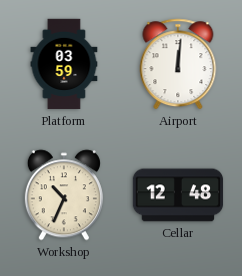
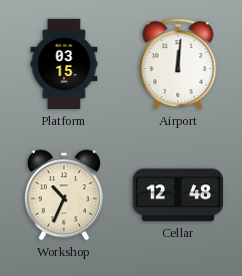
Platform: 03:59 -> 03:15 (64, 64)
